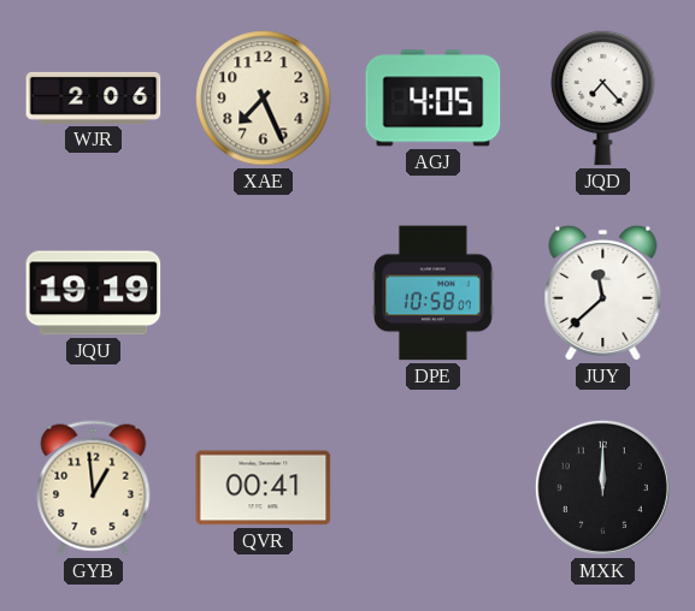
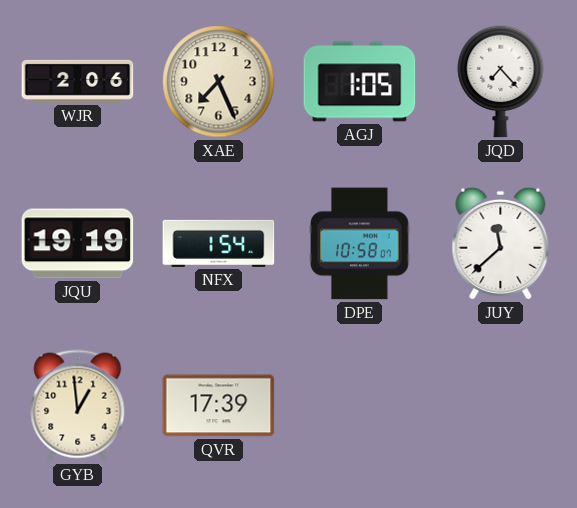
AGJ: 4:05 -> 1:05 (360, 82)
NFX: none -> 1:54 (219, 243)
QVR: 00:41 -> 17:39 (219, 406)
MXK: 12:00 -> none (602, 487)
